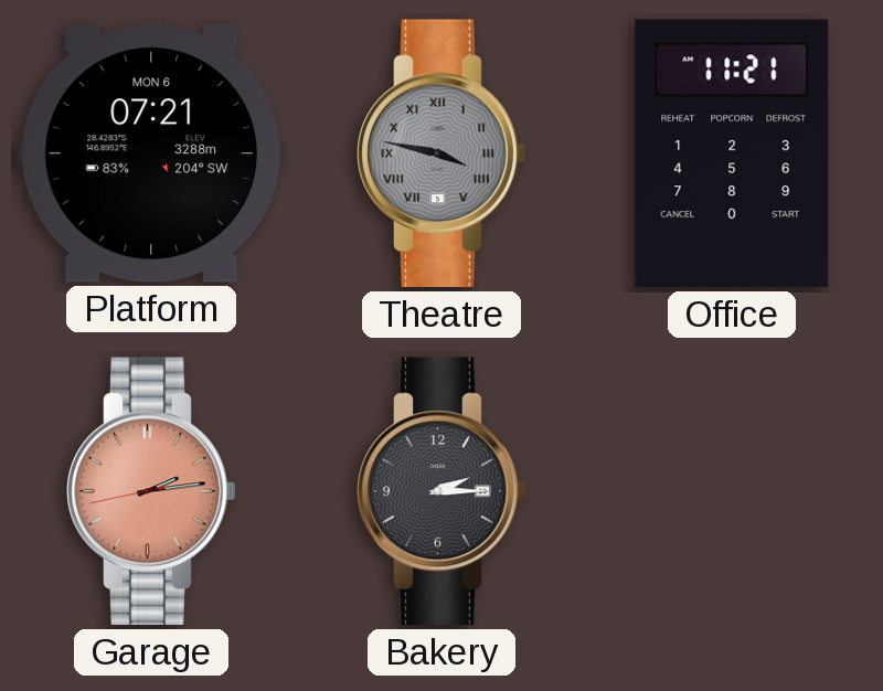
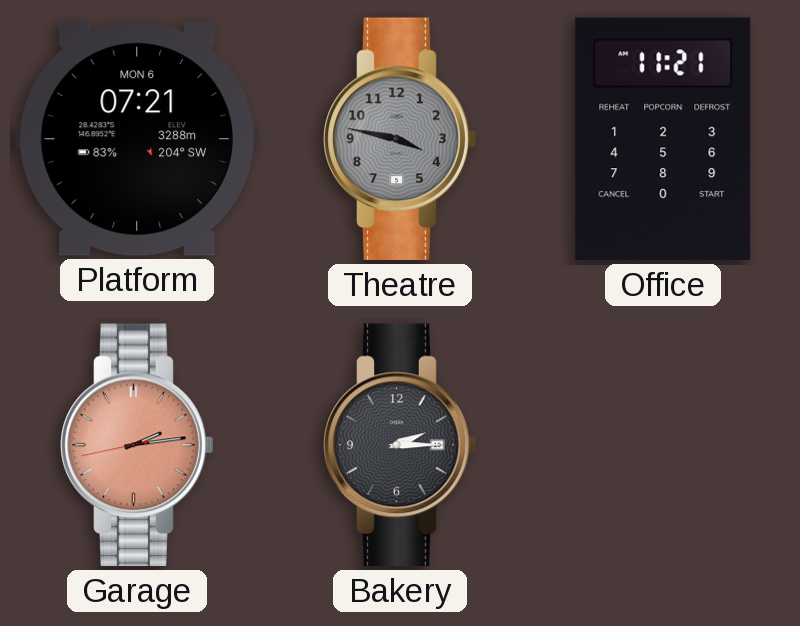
Theatre numerals: Roman -> Arabic (400, 139)
